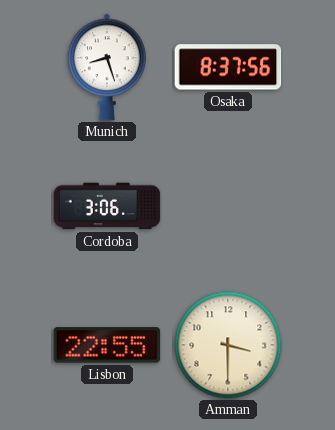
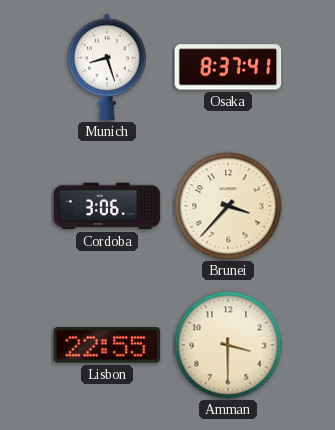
Osaka: 8:37:56 -> 8:37:41 (228, 67)
Brunei: none -> 3:37 (228, 206)
